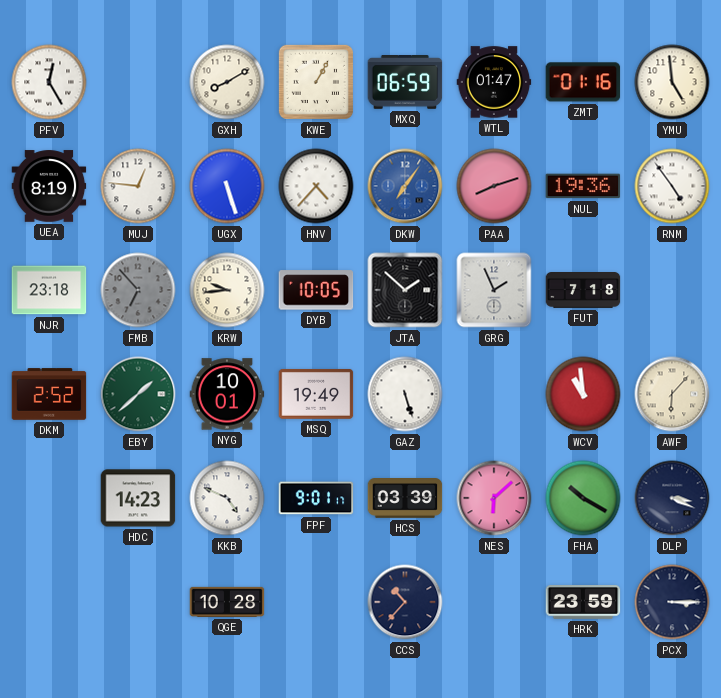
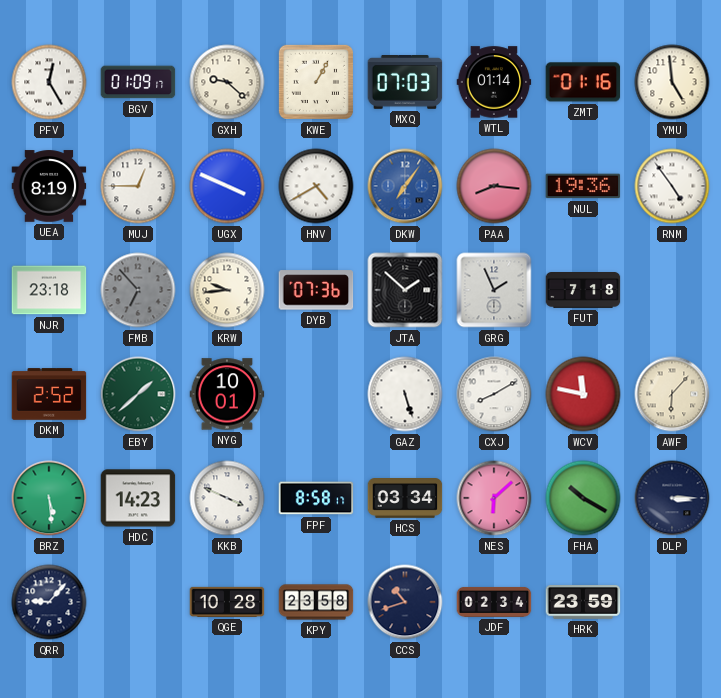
BGV: none -> 01:09 (138, 82)
GXH: 8:10 -> 9:22 (227, 82)
MXQ: 06:59 -> 07:03 (405, 83)
WTL: 01:47 -> 01:14 (494, 82)
MUJ: 12:46 -> 12:45 (138, 186)
UGX: 5:27 -> 3:49 (227, 186)
HNV: 4:37 -> 4:40 (316, 186)
PAA: 8:12 -> 8:16 (494, 186)
DYB: 10:05 -> 07:36 (316, 290)
MSQ: 19:49 -> none (316, 394)
CXJ: none -> 8:10 (494, 394)
WCV: 10:59 -> 11:47 (583, 394)
BRZ: none -> 5:29 (49, 498)
KKB: 4:49 -> 3:49 (227, 498)
FPF: 9:01 -> 8:58 (316, 498)
HCS: 03:39 -> 03:34 (405, 499)
DLP: 3:19 -> 3:15 (672, 498)
QRR: none -> 9:07 (49, 602)
KPY: none -> 23:58 (316, 602)
CCS: 10:37 -> 10:42 (405, 602)
JDF: none -> 02:34 (494, 602)
PCX: 3:15 -> none (672, 602)
